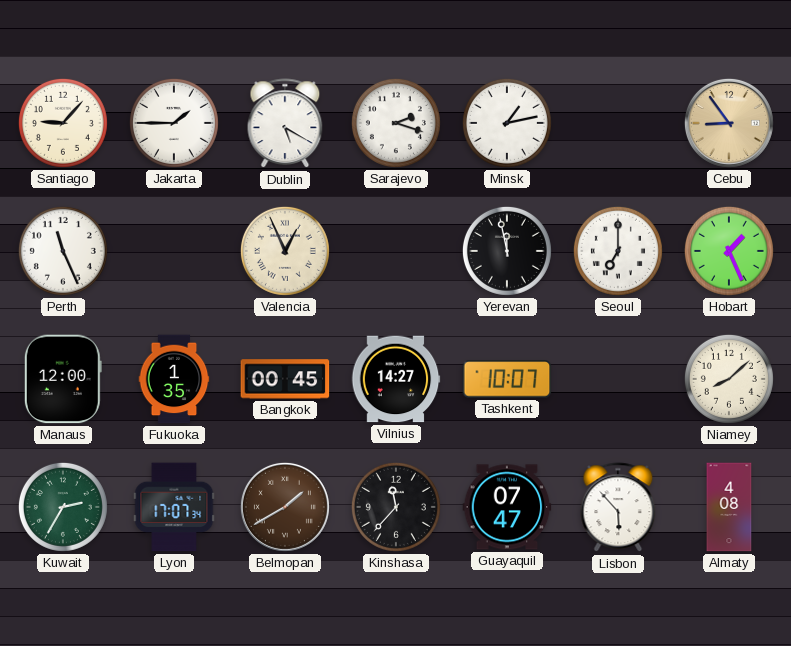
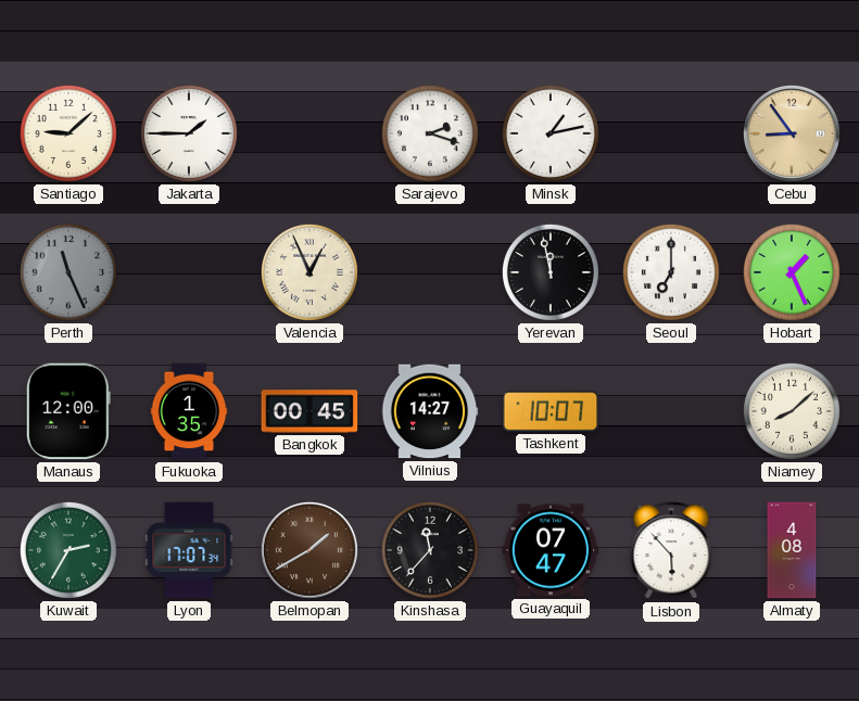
Santiago: 9:07 -> 9:08 (68, 133)
Dublin: 5:20 -> none (285, 124)
Perth dial: white -> grey (68, 272)
